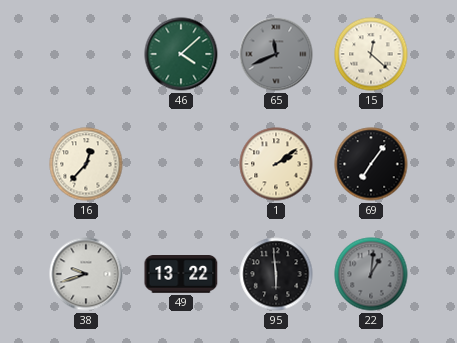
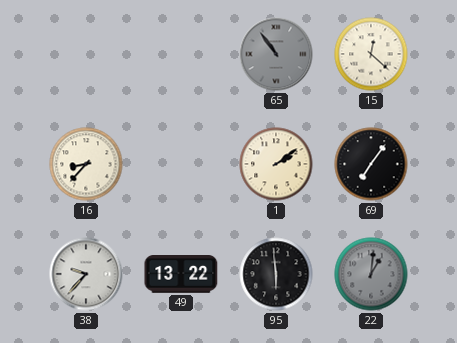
46: 4:08 -> none (181, 54)
65: 11:41 -> 10:54 (276, 54)
16: 12:37 -> 8:37 (86, 164)
38: 9:42 -> 9:37 (86, 274)
